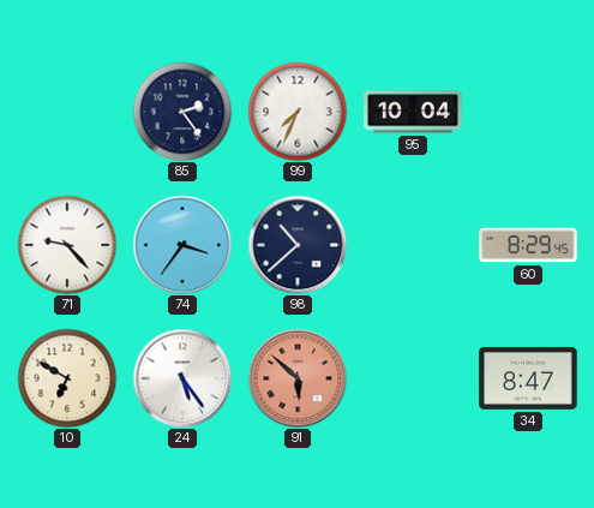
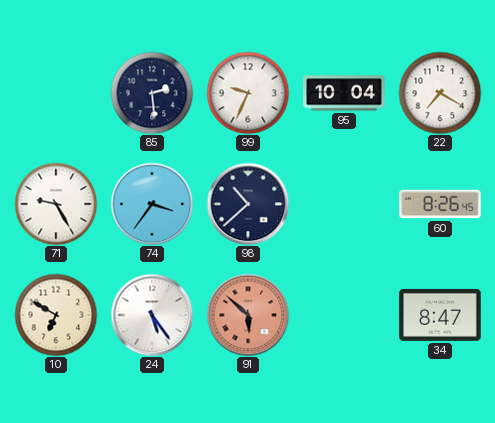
85: 2:24 -> 2:29 (152, 93)
99: 7:34 -> 9:34 (248, 93)
22: none -> 7:20 (440, 93)
71: 9:23 -> 9:25 (56, 204)
60: 8:29 -> 8:26 (440, 204)
